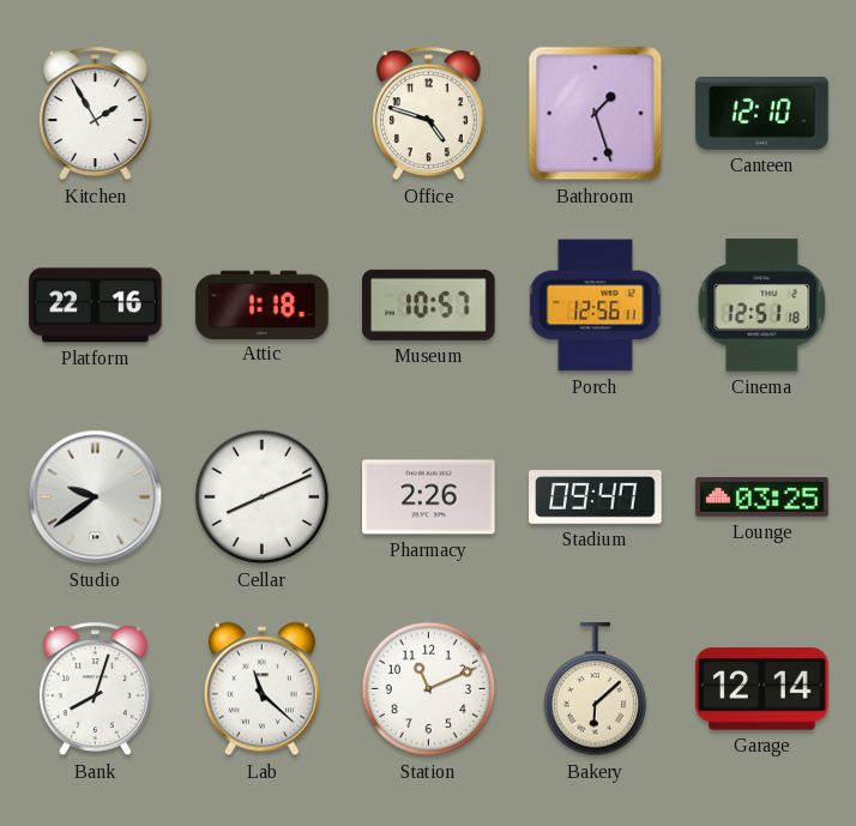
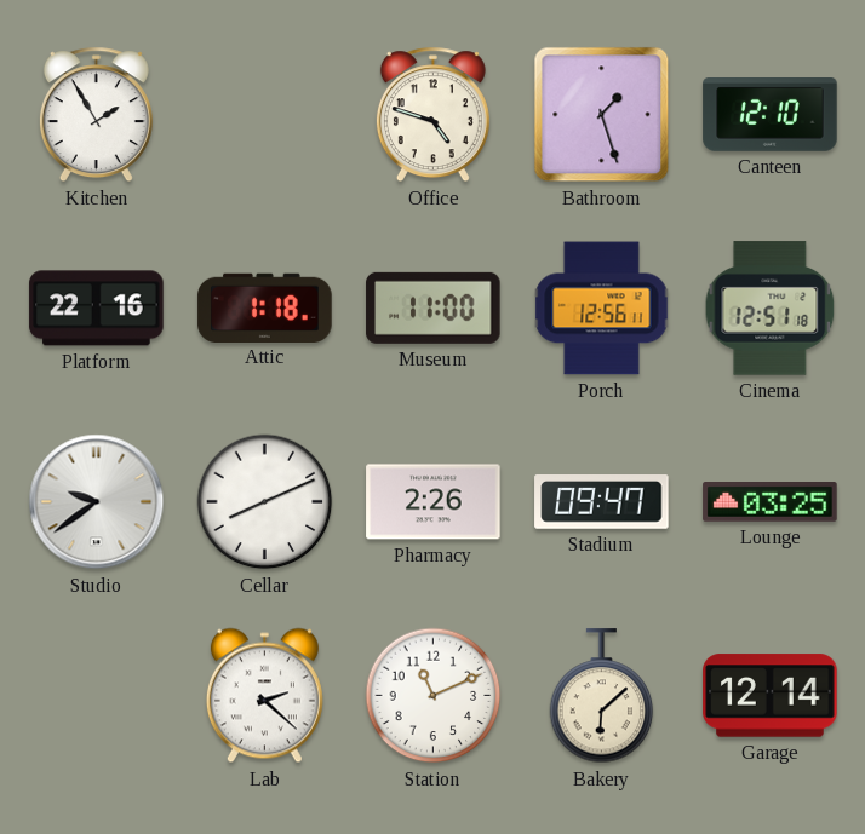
Museum: 10:57 -> 11:00 (434, 307)
Bank: 8:03 -> none (95, 689)
Lab: 11:22 -> 2:22 (264, 696)
